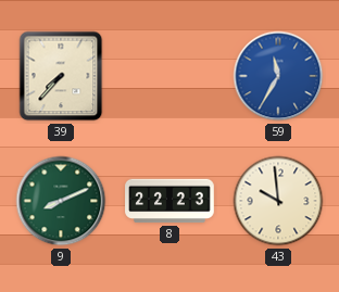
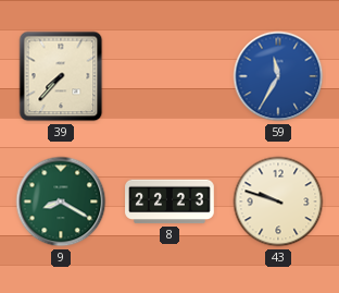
9: 8:11 -> 8:20 (61, 202)
43: 9:59 -> 9:48 (278, 202)
